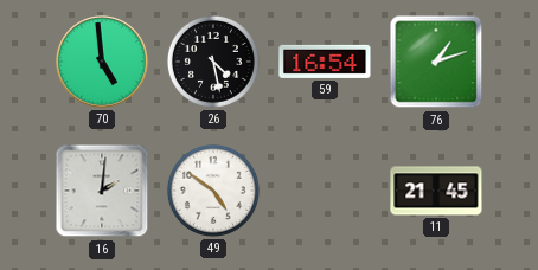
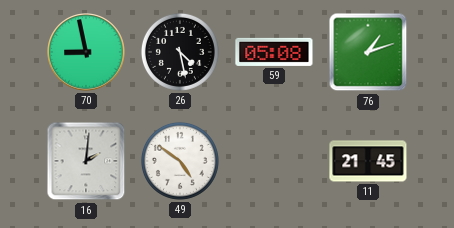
70: 4:59 -> 8:58 (86, 52)
59: 16:54 -> 05:08 (274, 52)
